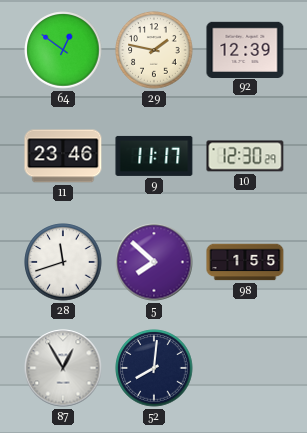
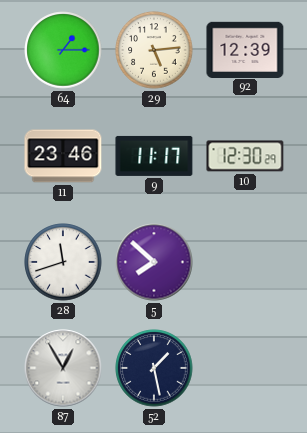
64: 12:51 -> 1:15 (63, 50)
29: 1:47 -> 5:14 (154, 50)
98: 1:55 -> none (245, 262)
52: 8:01 -> 1:28 (154, 368)
